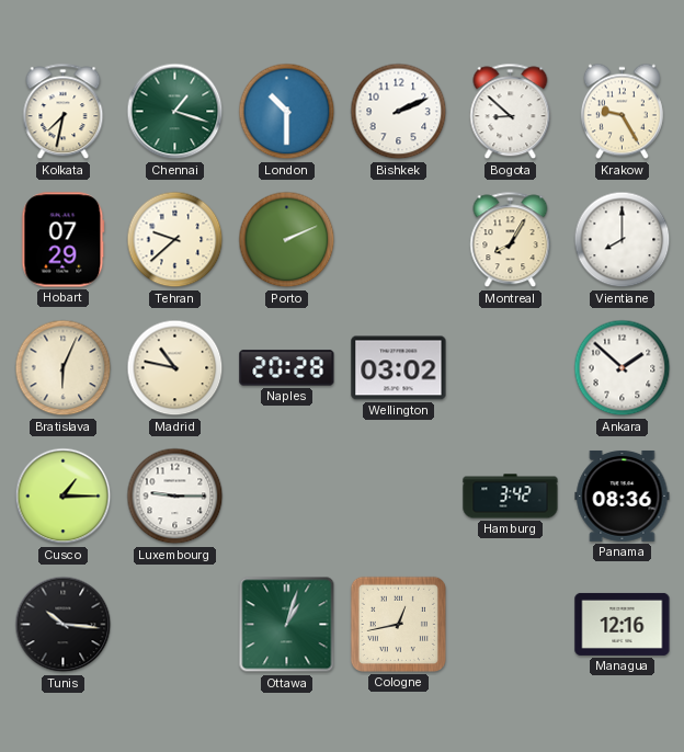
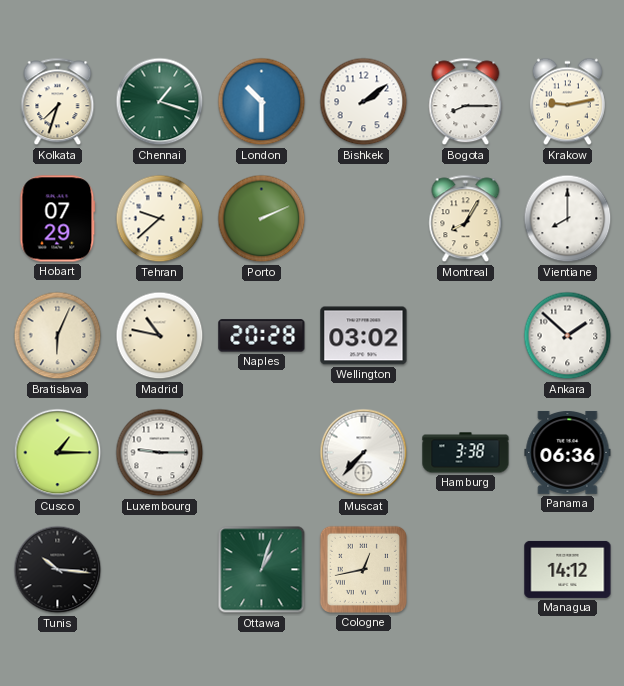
Kolkata: 7:32 -> 7:33 (58, 102)
Bishkek: 2:11 -> 2:09 (364, 102)
Bogota: 8:52 -> 8:15 (466, 102)
Krakow: 9:25 -> 9:13 (567, 102)
Muscat: none -> 7:37 (364, 453)
Hamburg: 3:42 -> 3:38 (466, 453)
Panama: 08:36 -> 06:36 (568, 452)
Managua: 12:16 -> 14:12 (568, 569)
